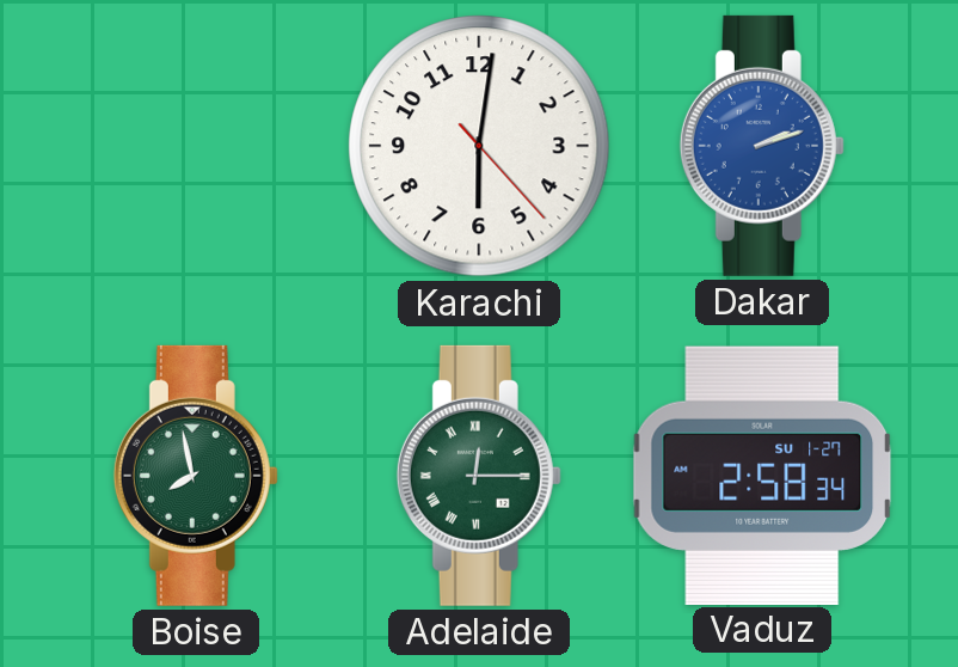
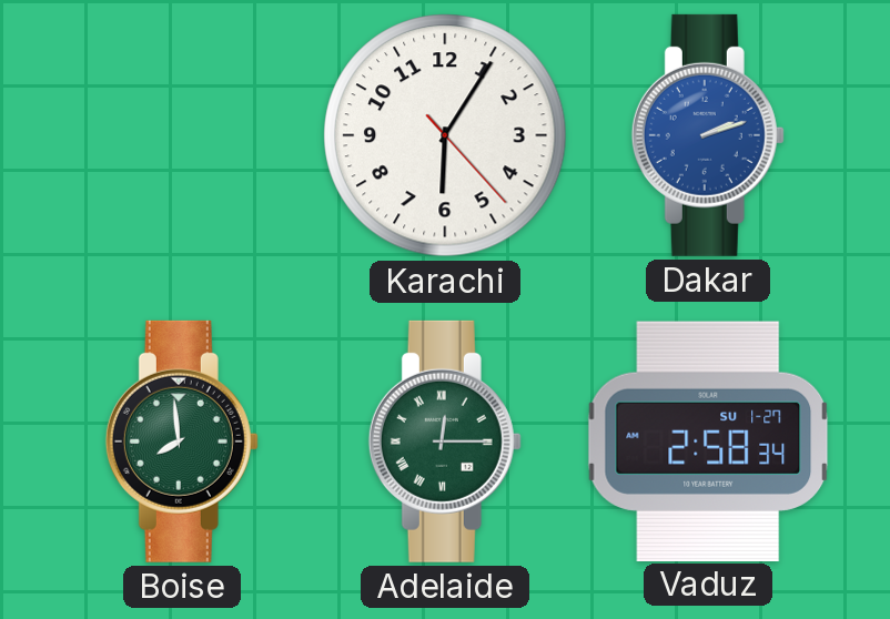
Karachi: 6:01 -> 6:05 (445, 135)
Boise: 7:58 -> 7:59 (182, 442)
